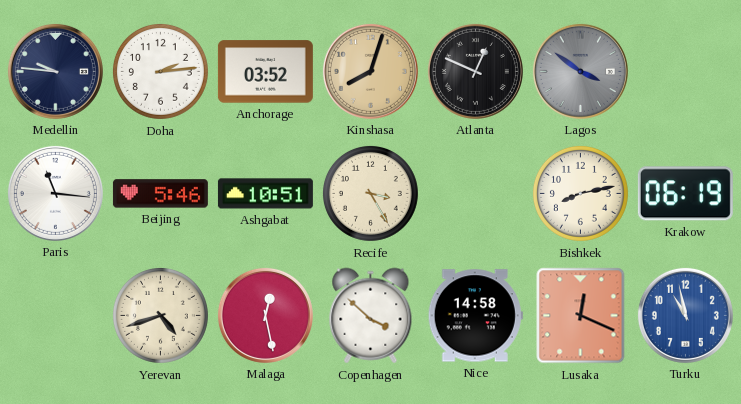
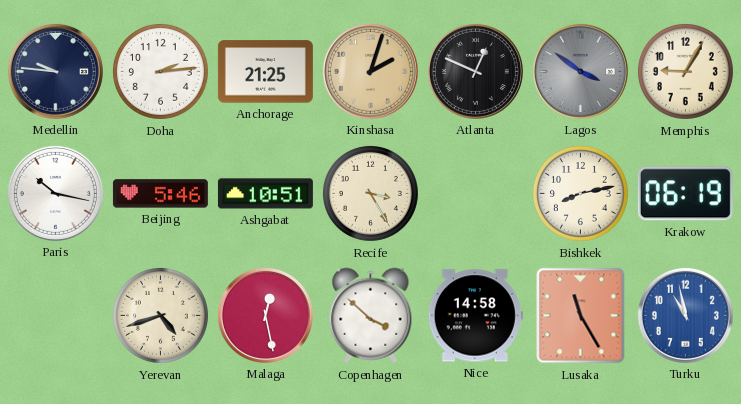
Anchorage: 03:52 -> 21:25 (265, 72)
Kinshasa: 8:03 -> 2:03 (370, 71)
Memphis: none -> 9:05 (685, 71)
Paris: 11:16 -> 10:17 (55, 193)
Lusaka: 12:19 -> 11:25 (581, 316)
